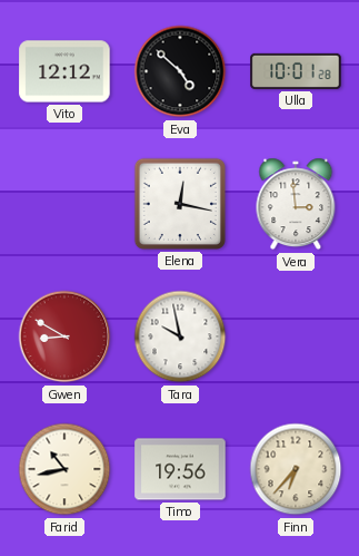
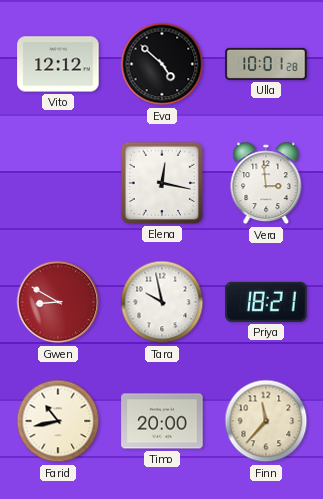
Priya: none -> 18:21 (266, 302)
Timo: 19:56 -> 20:00 (162, 421)
Finn: 6:37 -> 11:37 (266, 421)
